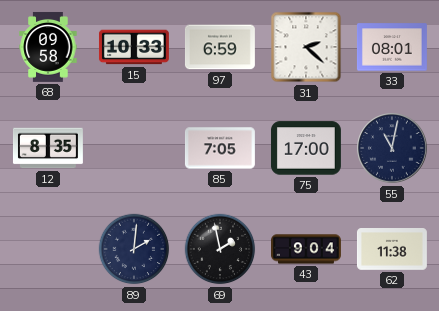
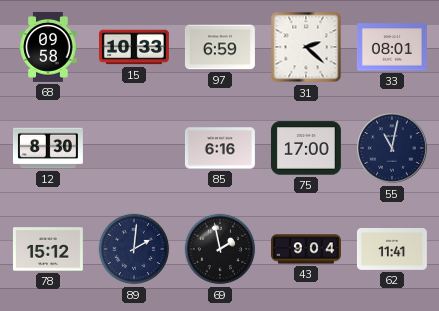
12: 8:35 -> 8:30 (48, 148)
85: 7:05 -> 6:16 (220, 148)
78: none -> 15:12 (48, 249)
62: 11:38 -> 11:41 (392, 250)
